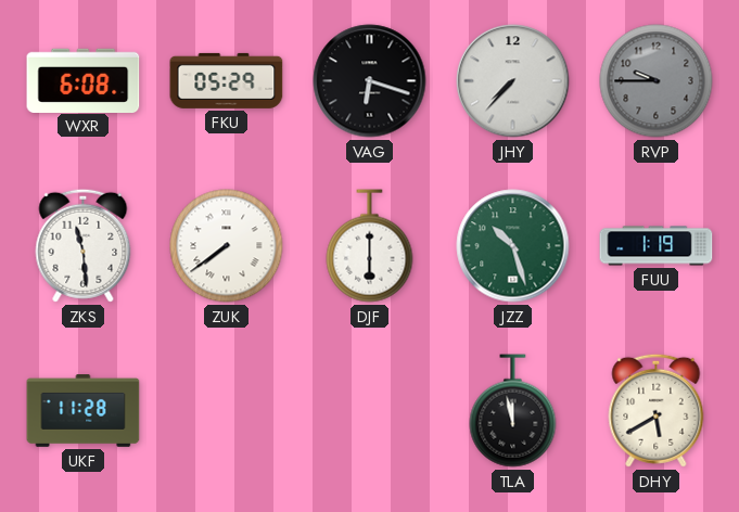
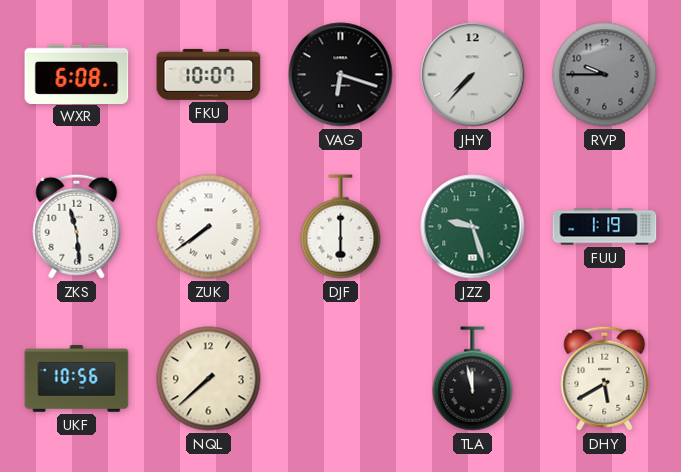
FKU: 05:29 -> 10:07 (209, 74)
JZZ: 10:27 -> 9:27 (473, 227)
UKF: 11:28 -> 10:56 (77, 379)
NQL: none -> 7:38 (209, 379)
